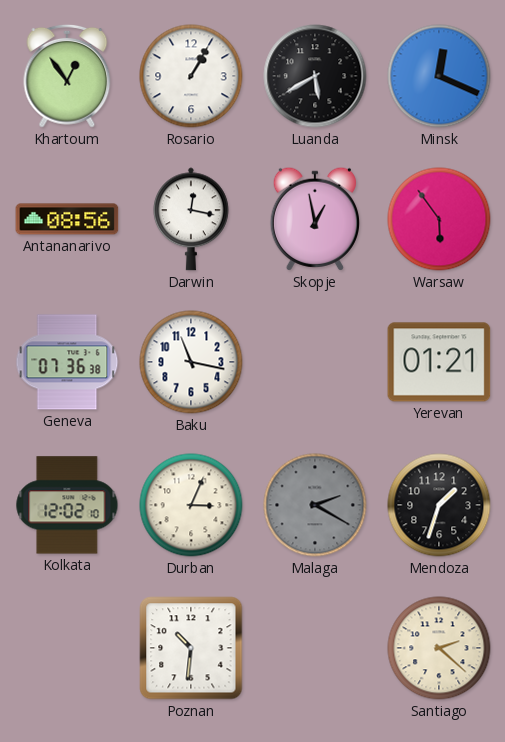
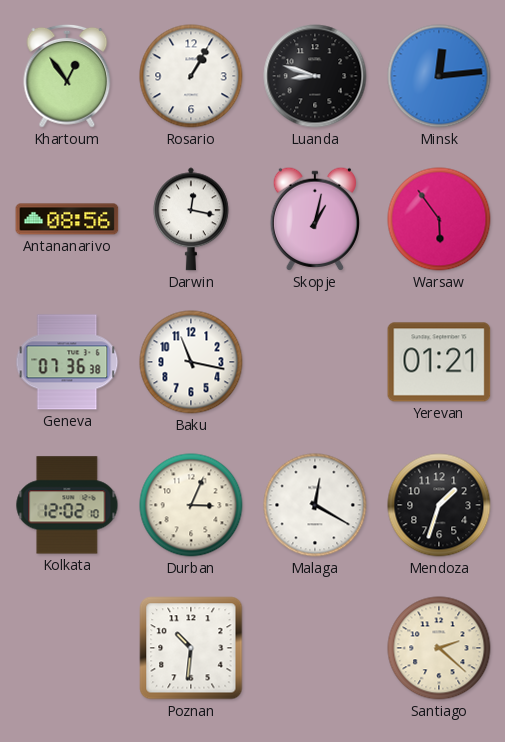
Luanda: 5:40 -> 8:48 (315, 76)
Minsk: 12:19 -> 12:14 (439, 76)
Skopje: 12:58 -> 1:02 (315, 219)
Malaga: 2:20 -> 12:20 (315, 505)
Malaga dial: grey -> white (315, 505)
